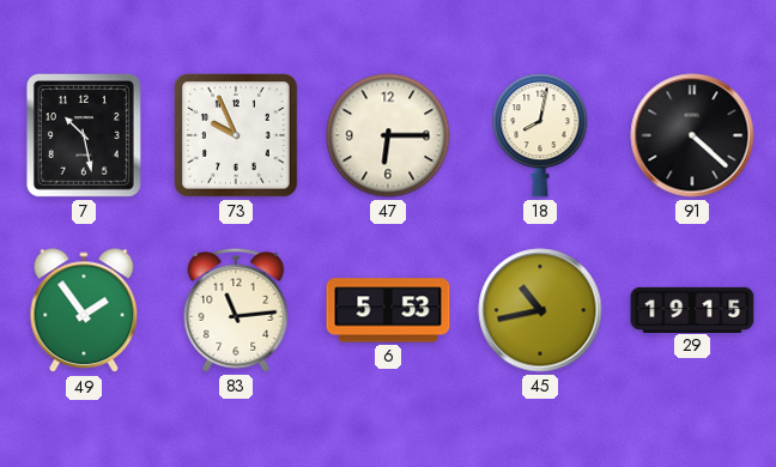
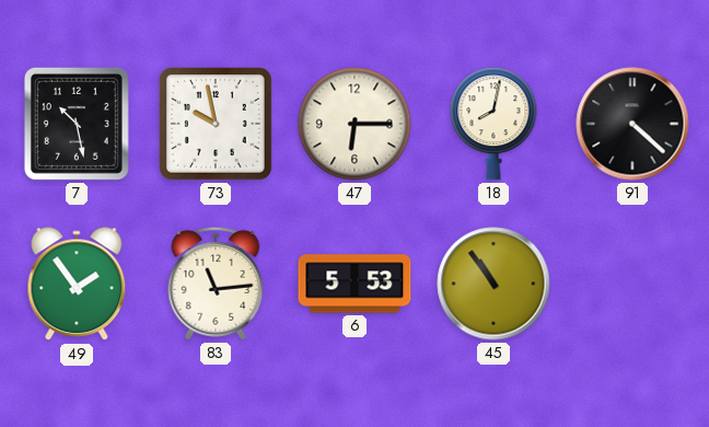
73: 9:56 -> 9:58 (216, 124)
45: 10:43 -> 10:54 (493, 284)
29: 19:15 -> none (692, 309)
